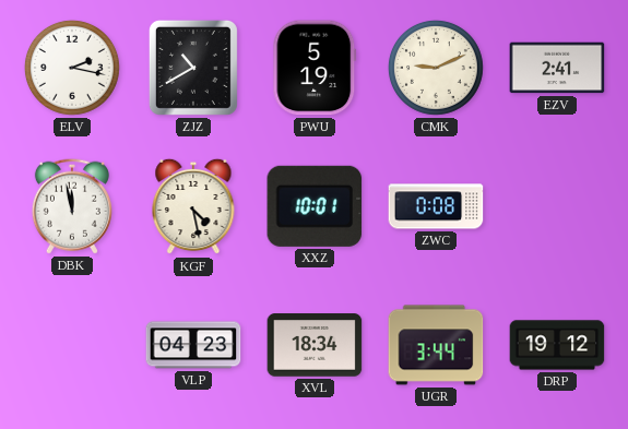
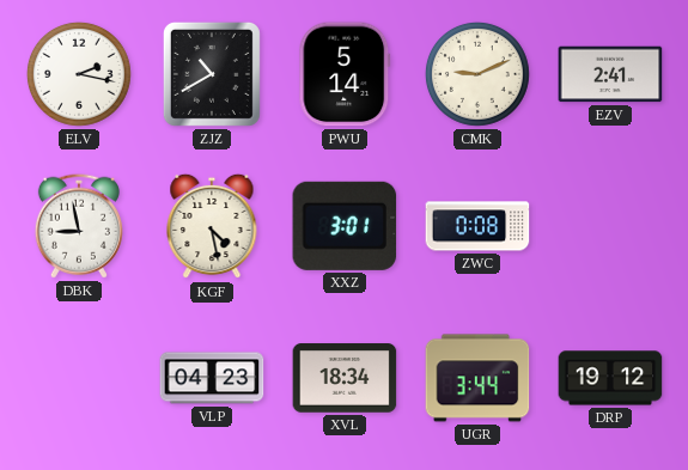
PWU: 5:19 -> 5:14 (345, 74)
DBK: 11:58 -> 8:58 (79, 226)
XXZ: 10:01 -> 3:01 (345, 226)
